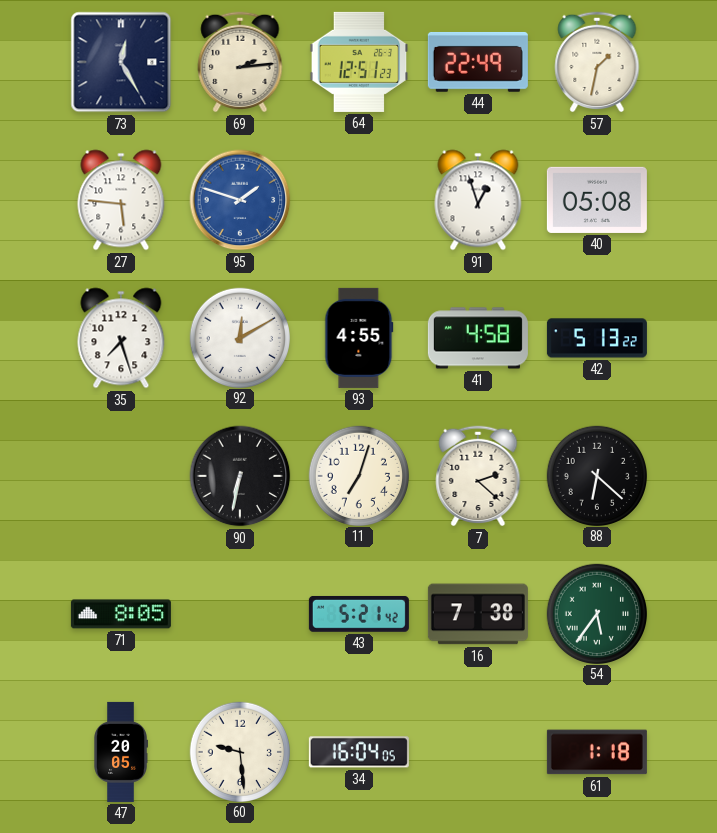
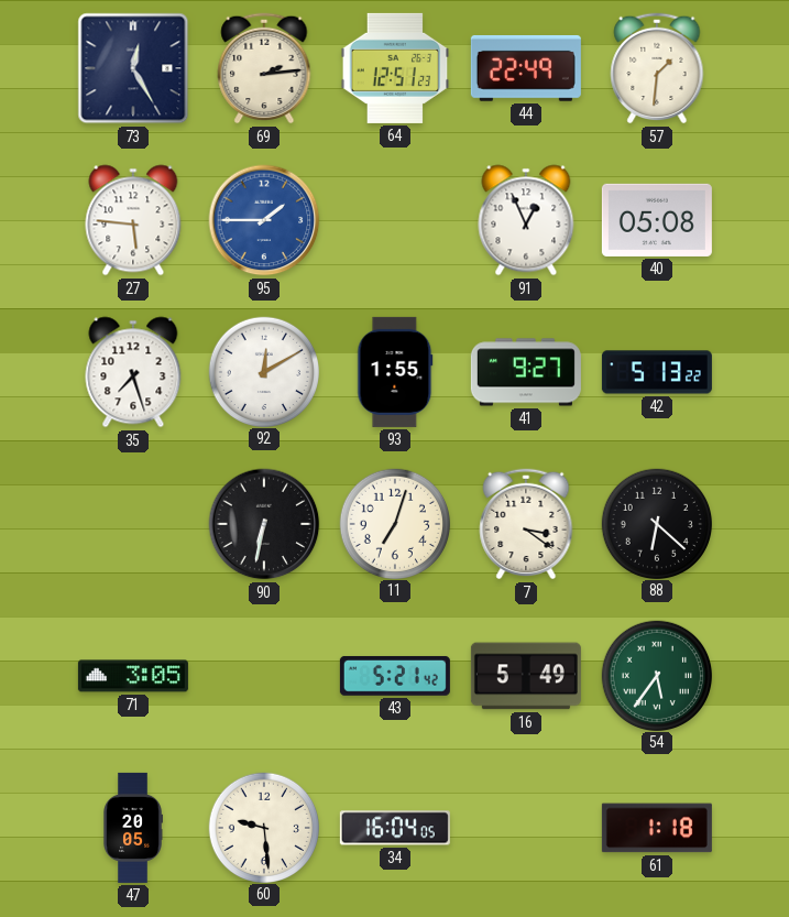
57: 1:32 -> 1:31 (657, 68)
95: 1:48 -> 1:45 (264, 220)
91: 12:57 -> 12:56 (526, 220)
93: 4:55 -> 1:55 (395, 372)
41: 4:58 -> 9:27 (526, 372)
7: 2:22 -> 3:21 (526, 524)
71: 8:05 -> 3:05 (133, 676)
16: 7:38 -> 5:49 (526, 676)
